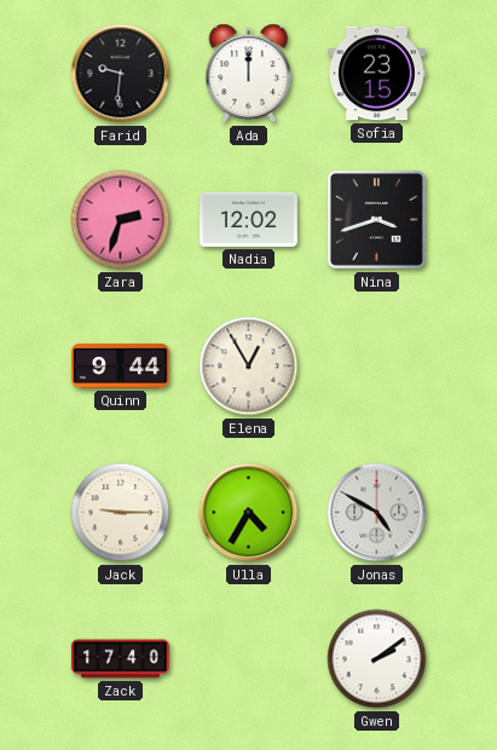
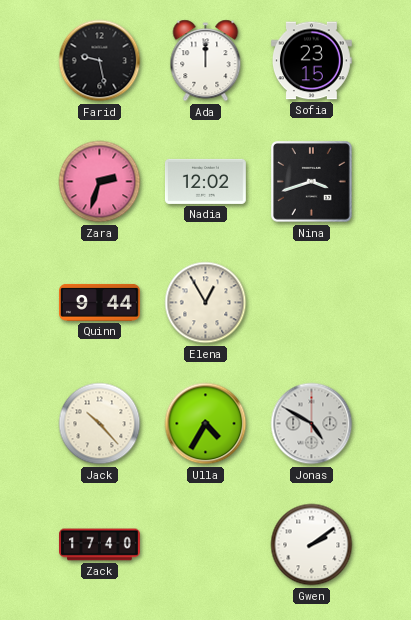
Farid: 9:31 -> 9:28 (100, 61)
Jack: 9:15 -> 10:23 (100, 424)
